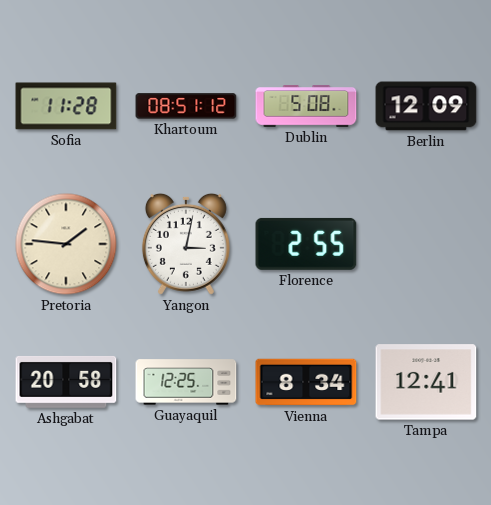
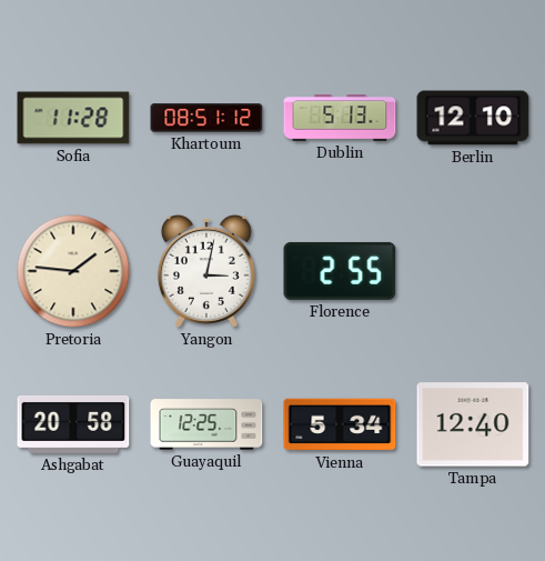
Dublin: 5:08 -> 5:13 (340, 118)
Berlin: 12:09 -> 12:10 (473, 118)
Vienna: 8:34 -> 5:34 (340, 424)
Tampa: 12:41 -> 12:40 (473, 424)
